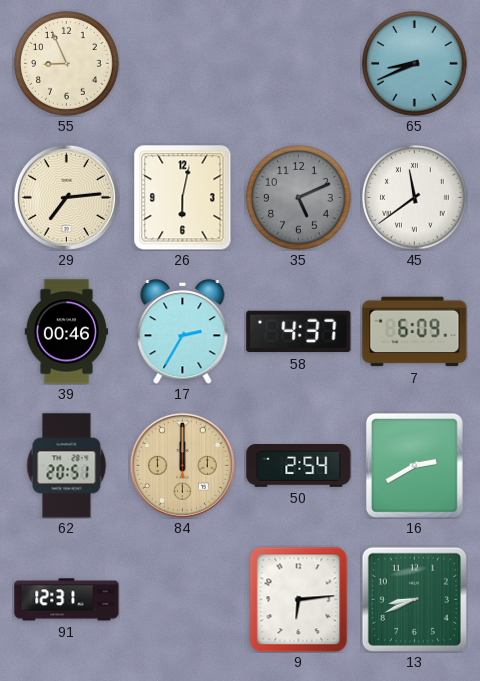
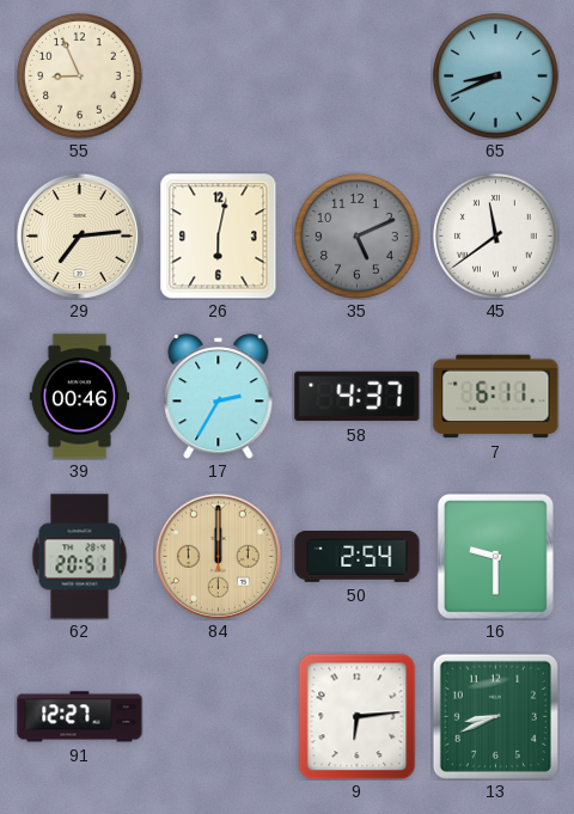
7: 6:09 -> 6:11 (496, 397)
16: 2:40 -> 9:30 (495, 556)
91: 12:31 -> 12:27 (80, 717)
